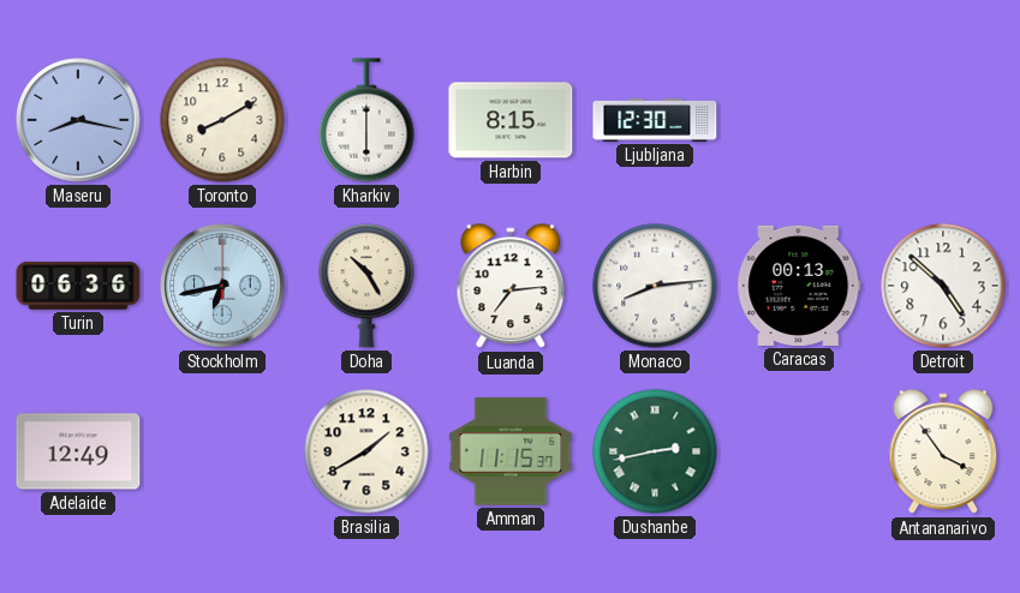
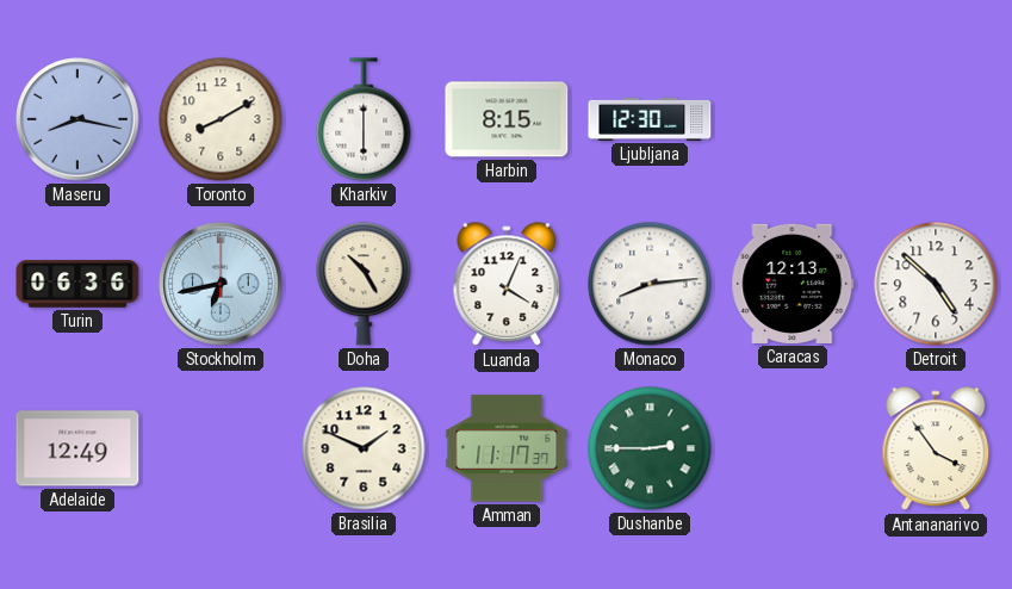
Luanda: 7:14 -> 4:04 (507, 285)
Caracas: 00:13 -> 12:13 (793, 284)
Brasilia: 1:40 -> 1:49 (364, 448)
Amman: 11:15 -> 11:17 (507, 448)
Dushanbe: 2:43 -> 2:45 (650, 448)
